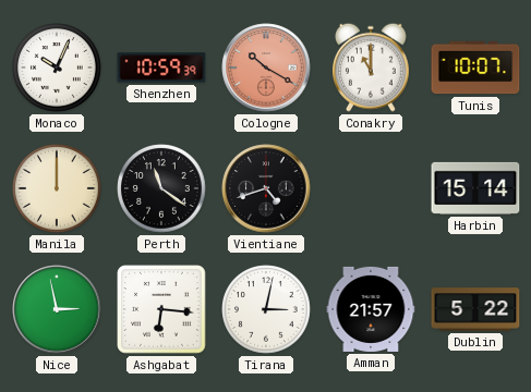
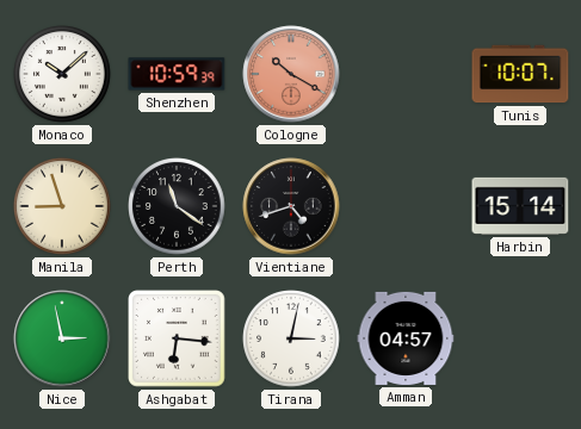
Monaco: 10:04 -> 10:08 (62, 74)
Conakry: 11:00 -> none (371, 68)
Manila: 12:00 -> 8:57 (62, 206)
Amman: 21:57 -> 04:57 (406, 338)
Dublin: 5:22 -> none (475, 309)
